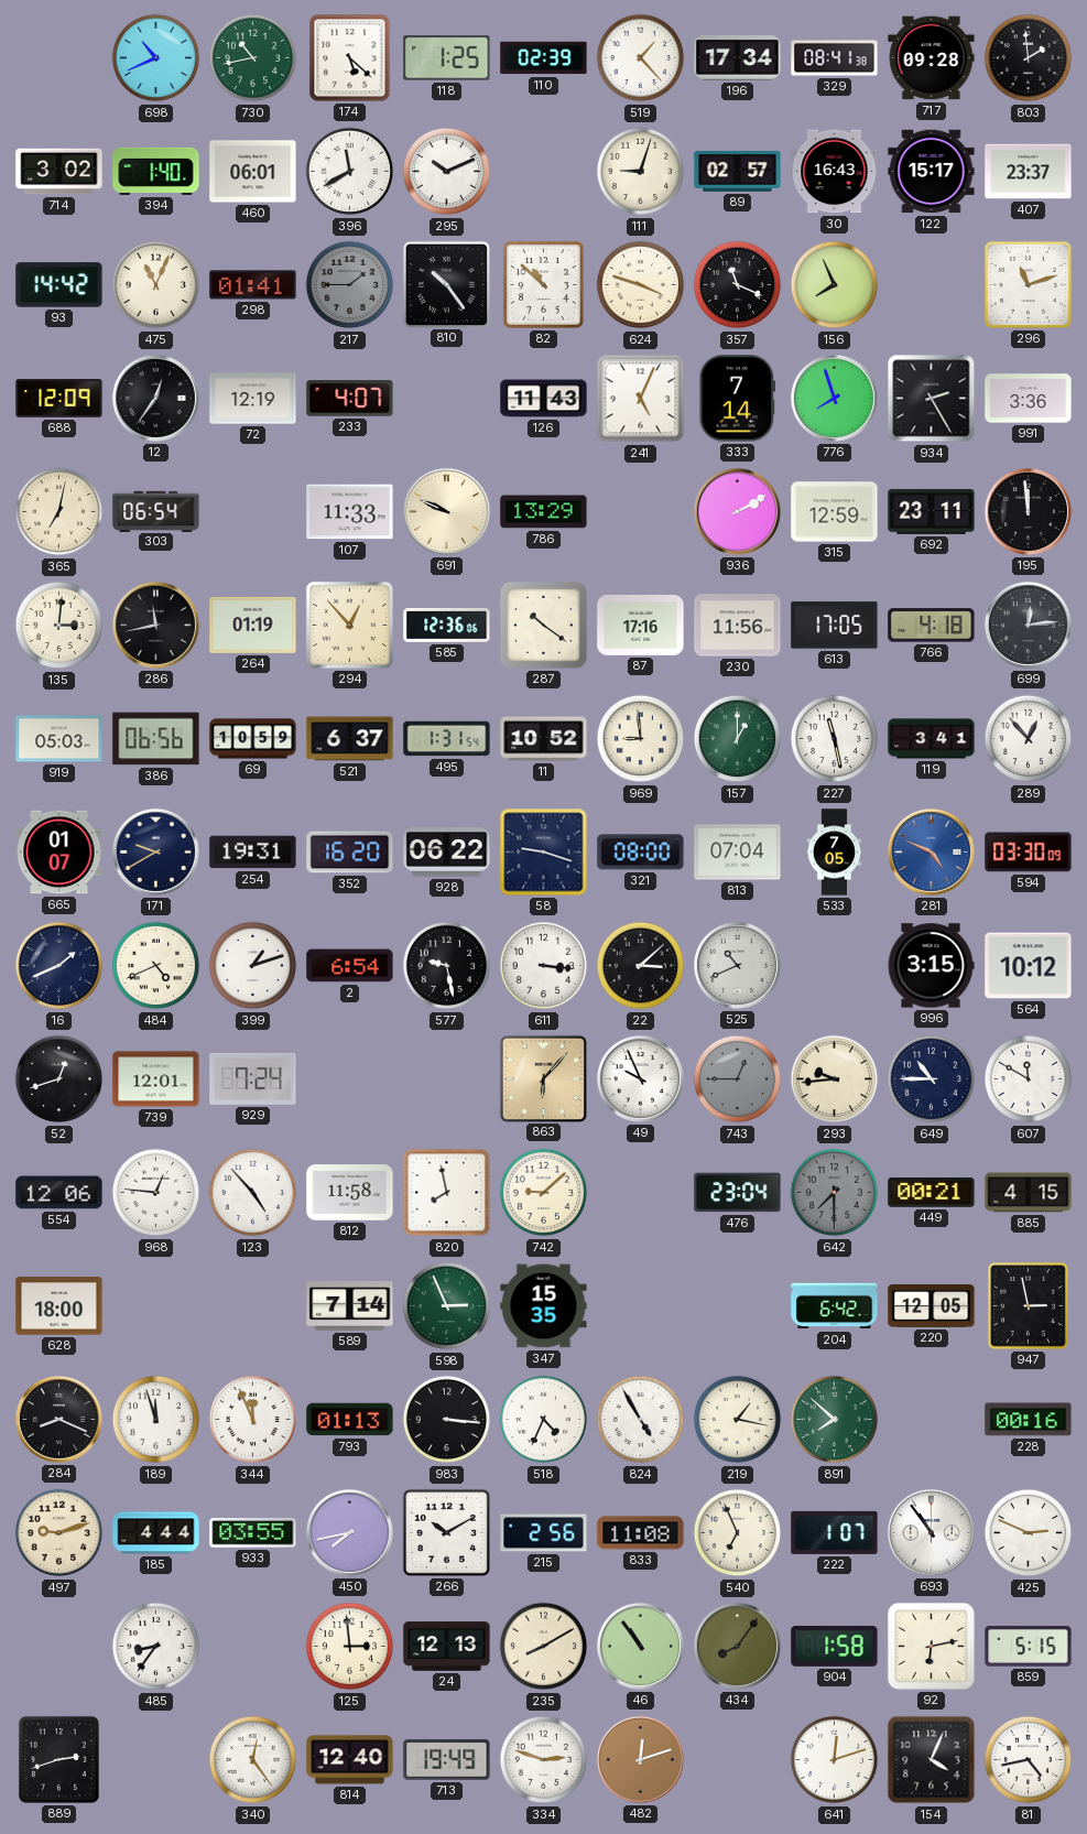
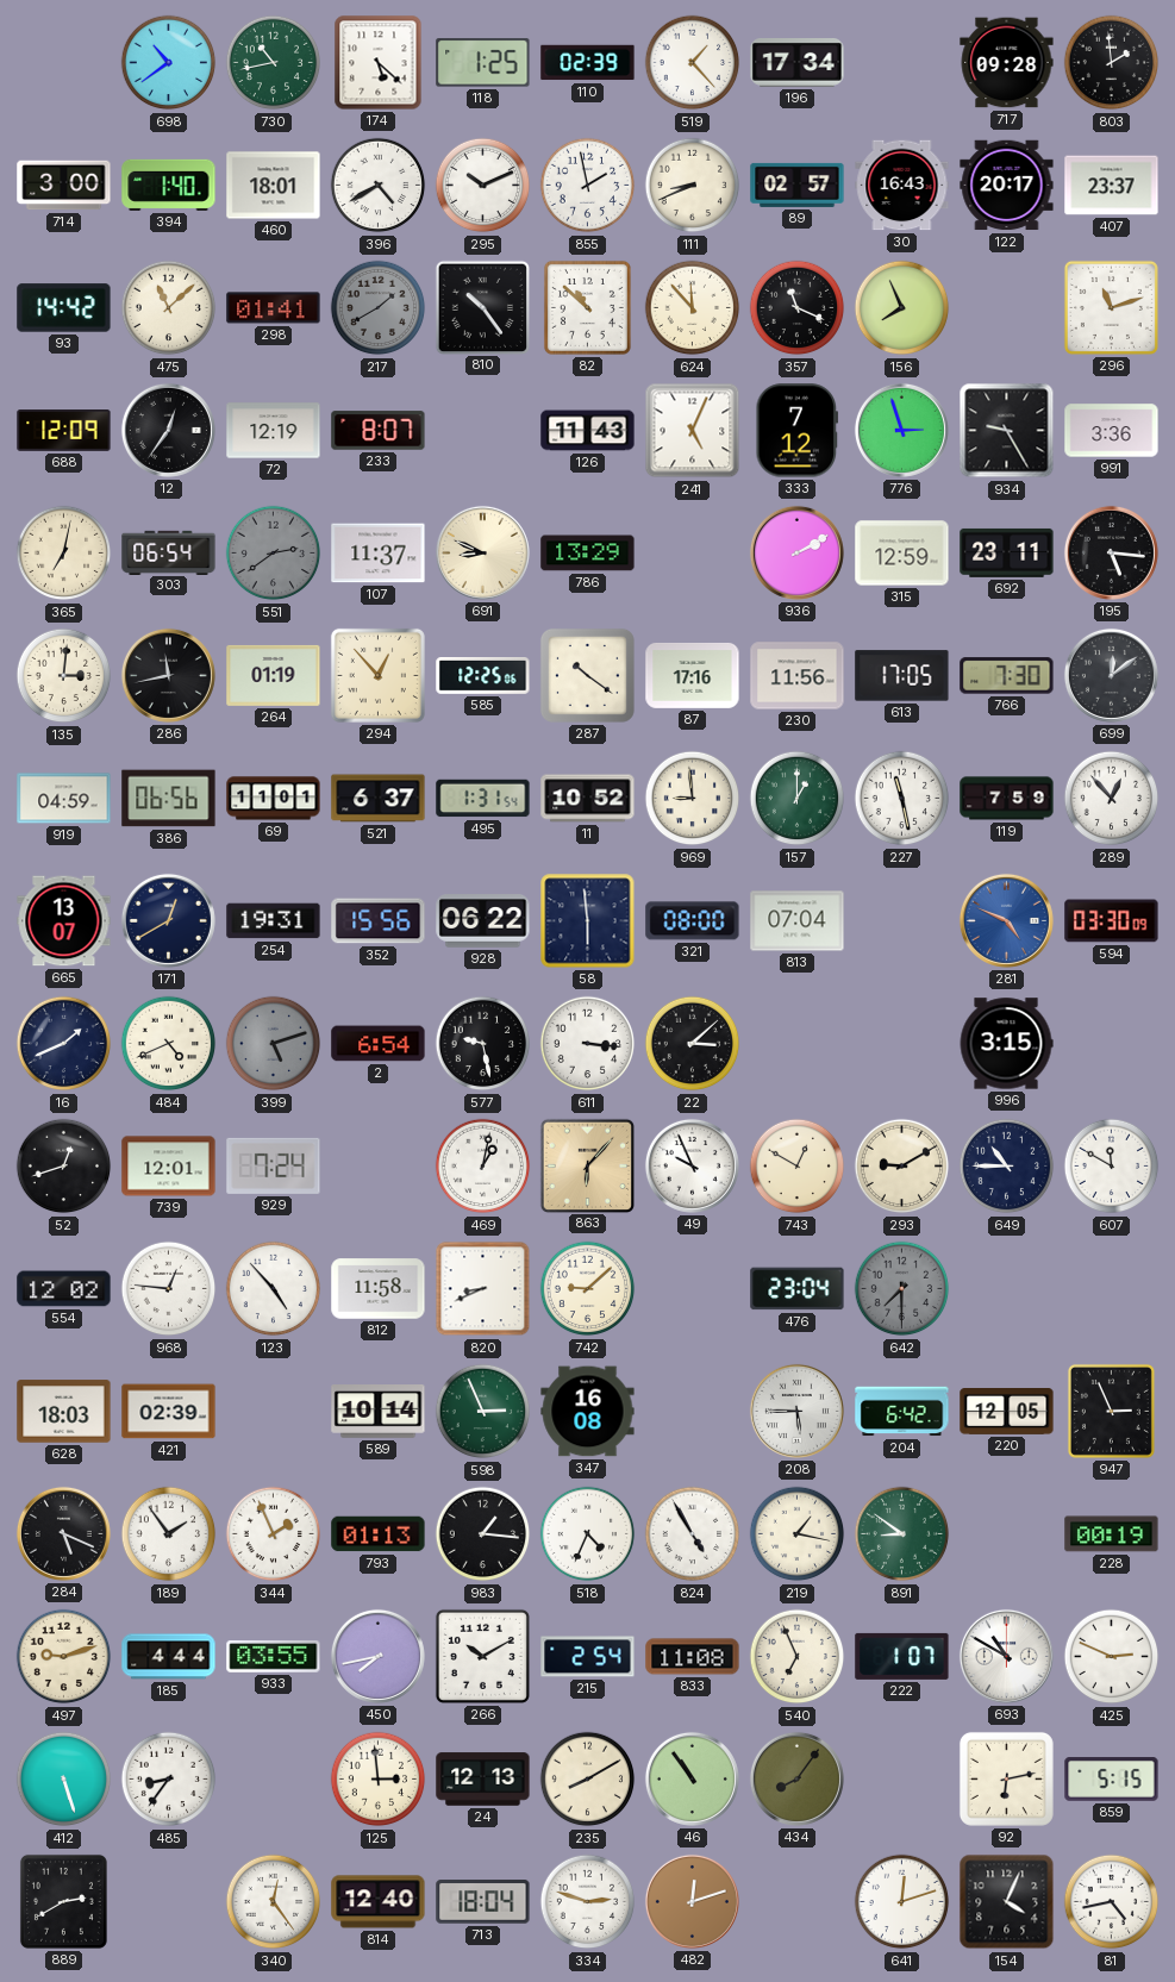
698: 10:41 -> 10:39 (169, 63)
329: 08:41 -> none (835, 58)
714: 3:02 -> 3:00 (64, 186)
460: 06:01 -> 18:01 (274, 186)
396: 11:40 -> 4:40 (379, 186)
855: none -> 1:58 (588, 186)
111: 9:03 -> 8:41 (693, 186)
122: 15:17 -> 20:17 (1007, 186)
475: 11:04 -> 11:08 (169, 308)
217: 1:45 -> 1:40 (379, 308)
624: 3:48 -> 11:53 (693, 308)
233: 4:07 -> 8:07 (379, 431)
333: 7:14 -> 7:12 (798, 431)
776: 7:57 -> 2:57 (901, 430)
934: 2:25 -> 9:25 (1007, 431)
551: none -> 2:39 (274, 554)
107: 11:33 -> 11:37 (379, 554)
691: 9:49 -> 8:49 (482, 552)
195: 11:59 -> 5:16 (1111, 552)
585: 12:36 -> 12:25 (483, 676)
766: 4:18 -> 7:30 (1007, 676)
699: 12:14 -> 12:09 (1111, 675)
919: 05:03 -> 04:59 (64, 799)
69: 10:59 -> 11:01 (274, 799)
119: 3:41 -> 7:59 (1007, 799)
665: 01:07 -> 13:07 (64, 921)
171: 9:40 -> 12:40 (168, 920)
352: 16:20 -> 15:56 (379, 921)
58: 9:18 -> 5:59 (588, 921)
533: 7:05 -> none (835, 853)
399: 1:12 -> 5:12 (274, 1044)
399 dial: white -> grey (274, 1044)
525: 10:41 -> none (737, 965)
564: 10:12 -> none (1029, 966)
469: none -> 1:02 (483, 1167)
743: 12:45 -> 12:50 (798, 1167)
743 dial: grey -> cream (798, 1167)
293: 9:44 -> 9:10 (902, 1167)
554: 12:06 -> 12:02 (64, 1289)
820: 7:58 -> 8:41 (483, 1289)
449: 00:21 -> none (932, 1193)
885: 4:15 -> none (1029, 1193)
628: 18:00 -> 18:03 (64, 1412)
421: none -> 02:39 (169, 1412)
589: 7:14 -> 10:14 (379, 1412)
347: 15:35 -> 16:08 (588, 1412)
208: none -> 5:45 (796, 1411)
947: 2:58 -> 2:56 (1111, 1411)
284: 8:19 -> 5:19 (63, 1533)
189: 11:57 -> 1:54 (169, 1534)
344: 11:56 -> 1:56 (274, 1534)
983: 3:16 -> 1:16 (483, 1534)
891: 7:52 -> 8:51 (902, 1534)
228: 00:16 -> 00:19 (1112, 1534)
215: 2:56 -> 2:54 (588, 1657)
693: 10:54 -> 10:50 (1006, 1656)
412: none -> 5:27 (64, 1780)
904: 1:58 -> none (835, 1646)
889: 2:42 -> 2:40 (63, 1901)
713: 19:49 -> 18:04 (483, 1902)
